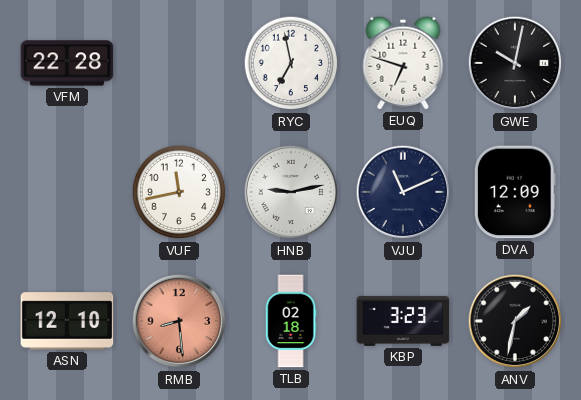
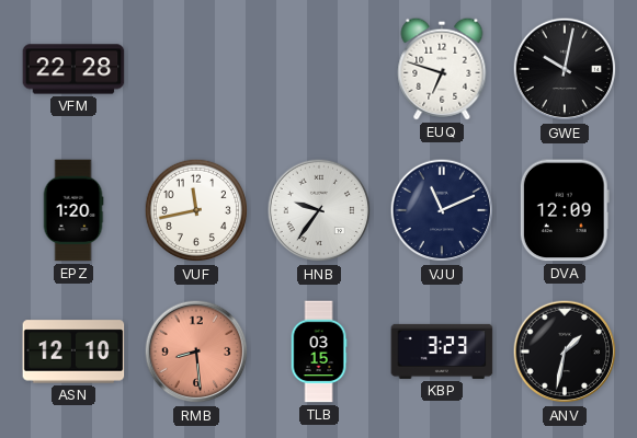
RYC: 6:58 -> none (291, 63)
EPZ: none -> 1:20 (73, 210)
HNB: 9:13 -> 9:36 (319, 210)
TLB: 02:18 -> 03:15 (319, 351)
